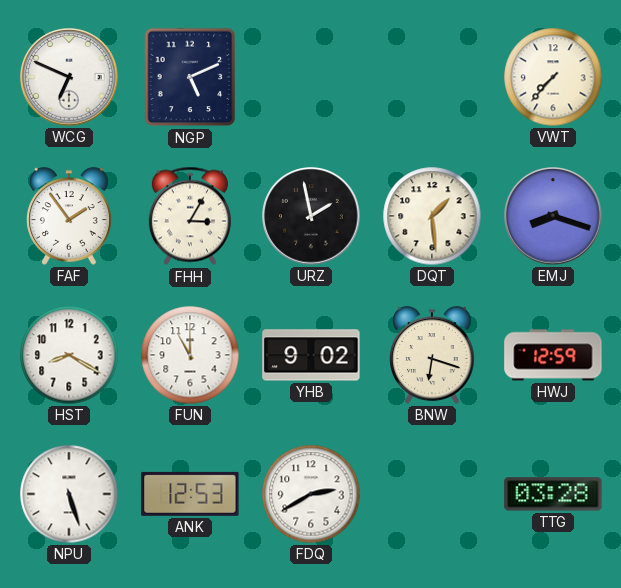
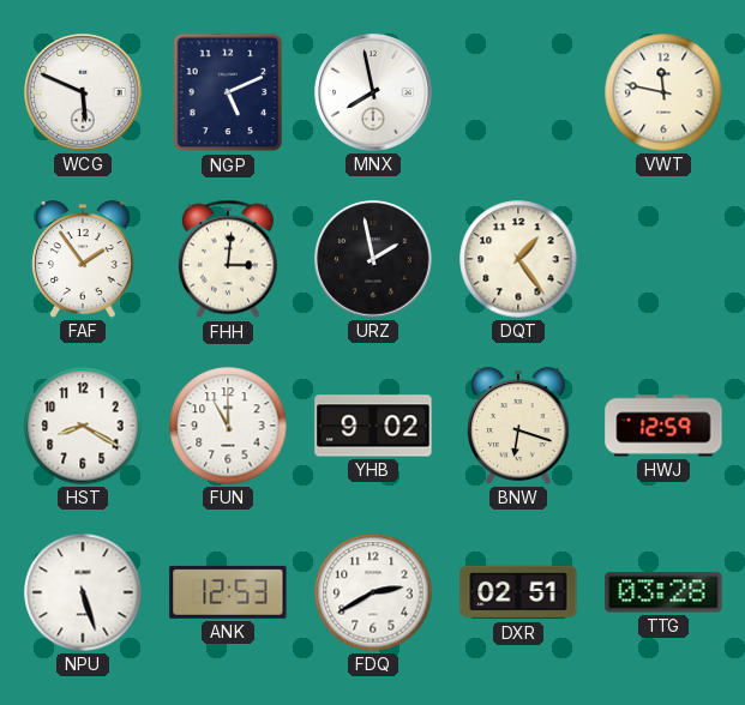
WCG: 6:49 -> 5:49 (83, 92)
MNX: none -> 7:58 (373, 92)
VWT: 7:37 -> 11:47 (663, 92)
FHH: 3:05 -> 3:01 (228, 259)
DQT: 1:29 -> 1:24 (518, 259)
EMJ: 8:18 -> none (553, 216)
DXR: none -> 02:51 (518, 592)
